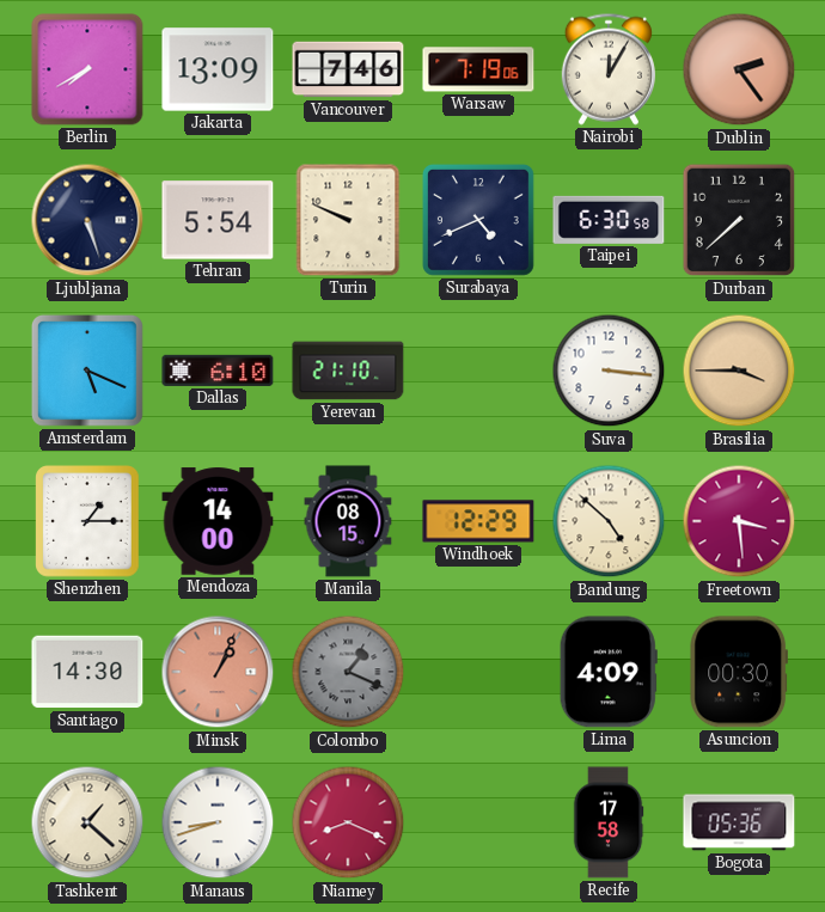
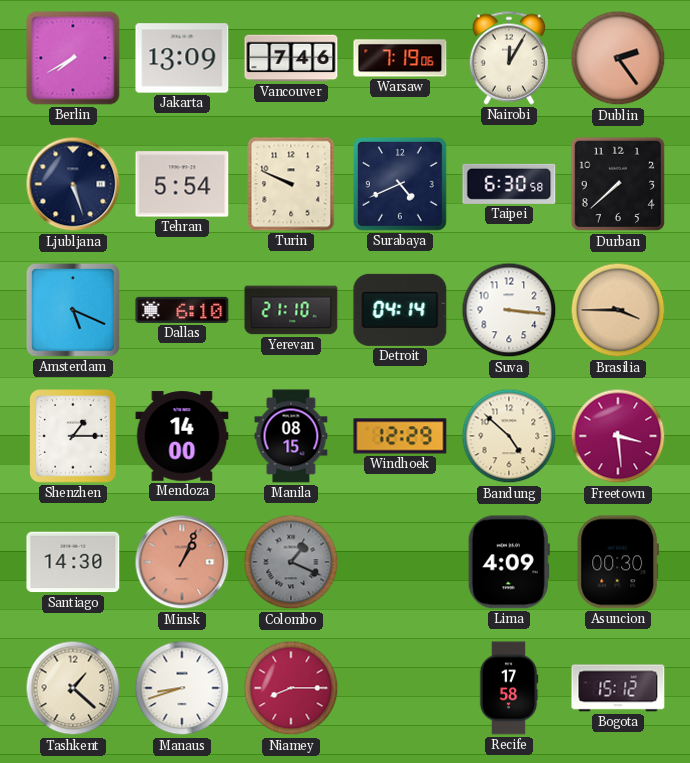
Detroit: none -> 04:14 (400, 310)
Niamey: 8:19 -> 8:15 (291, 688)
Bogota: 05:36 -> 15:12 (618, 688)
